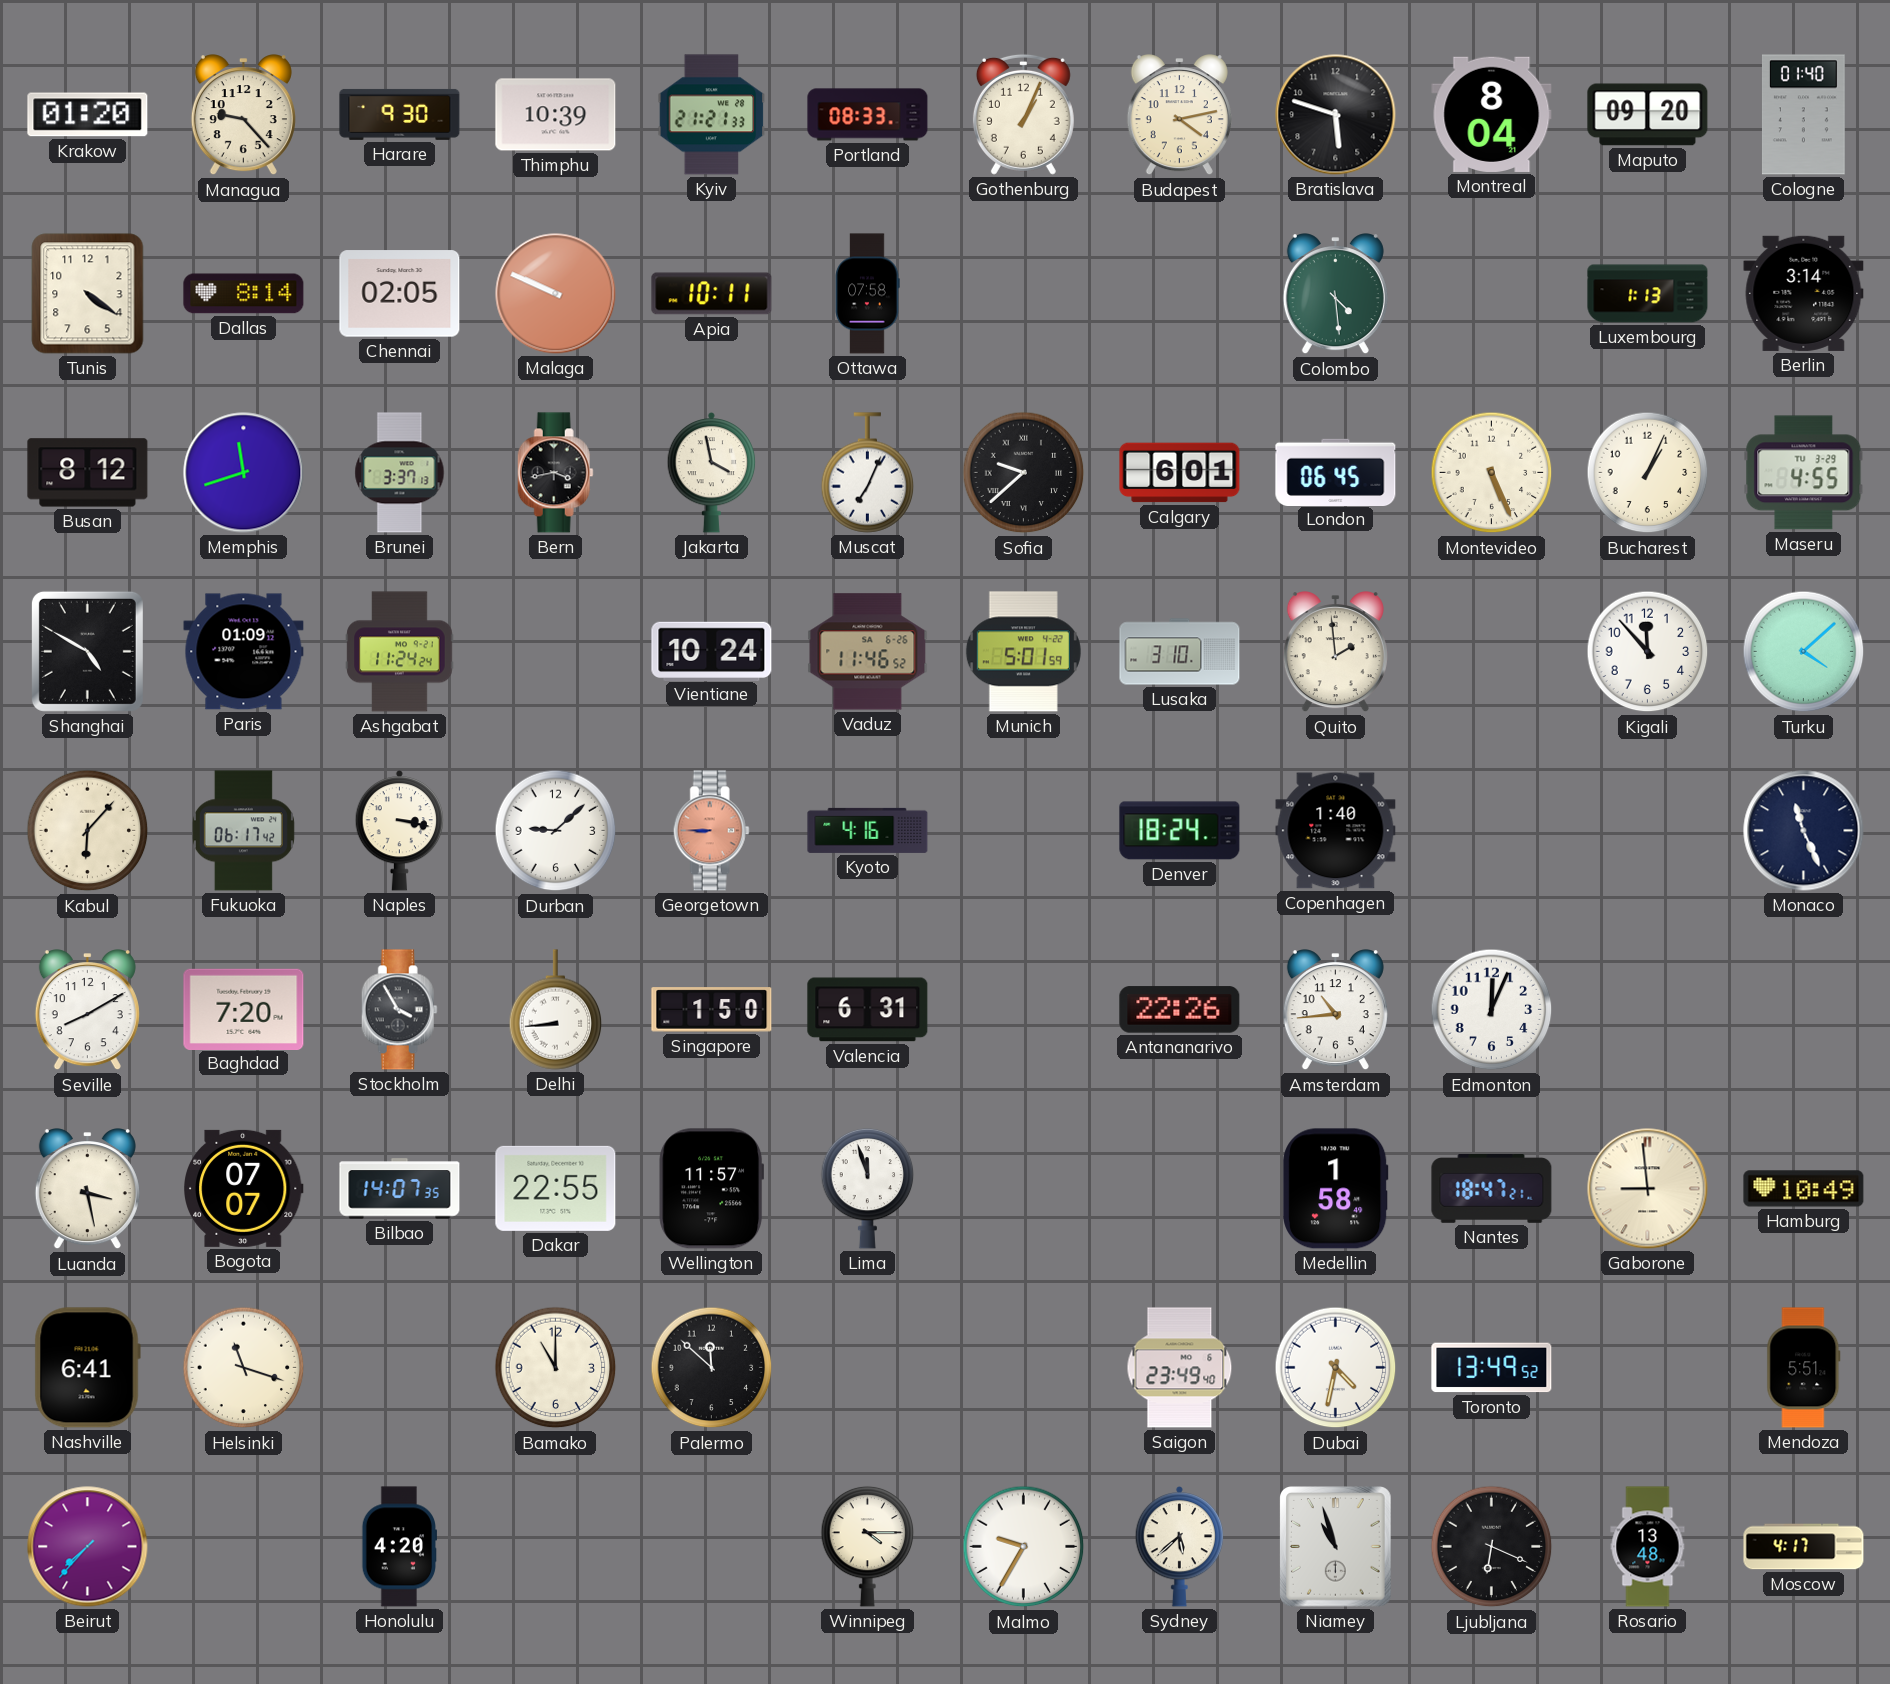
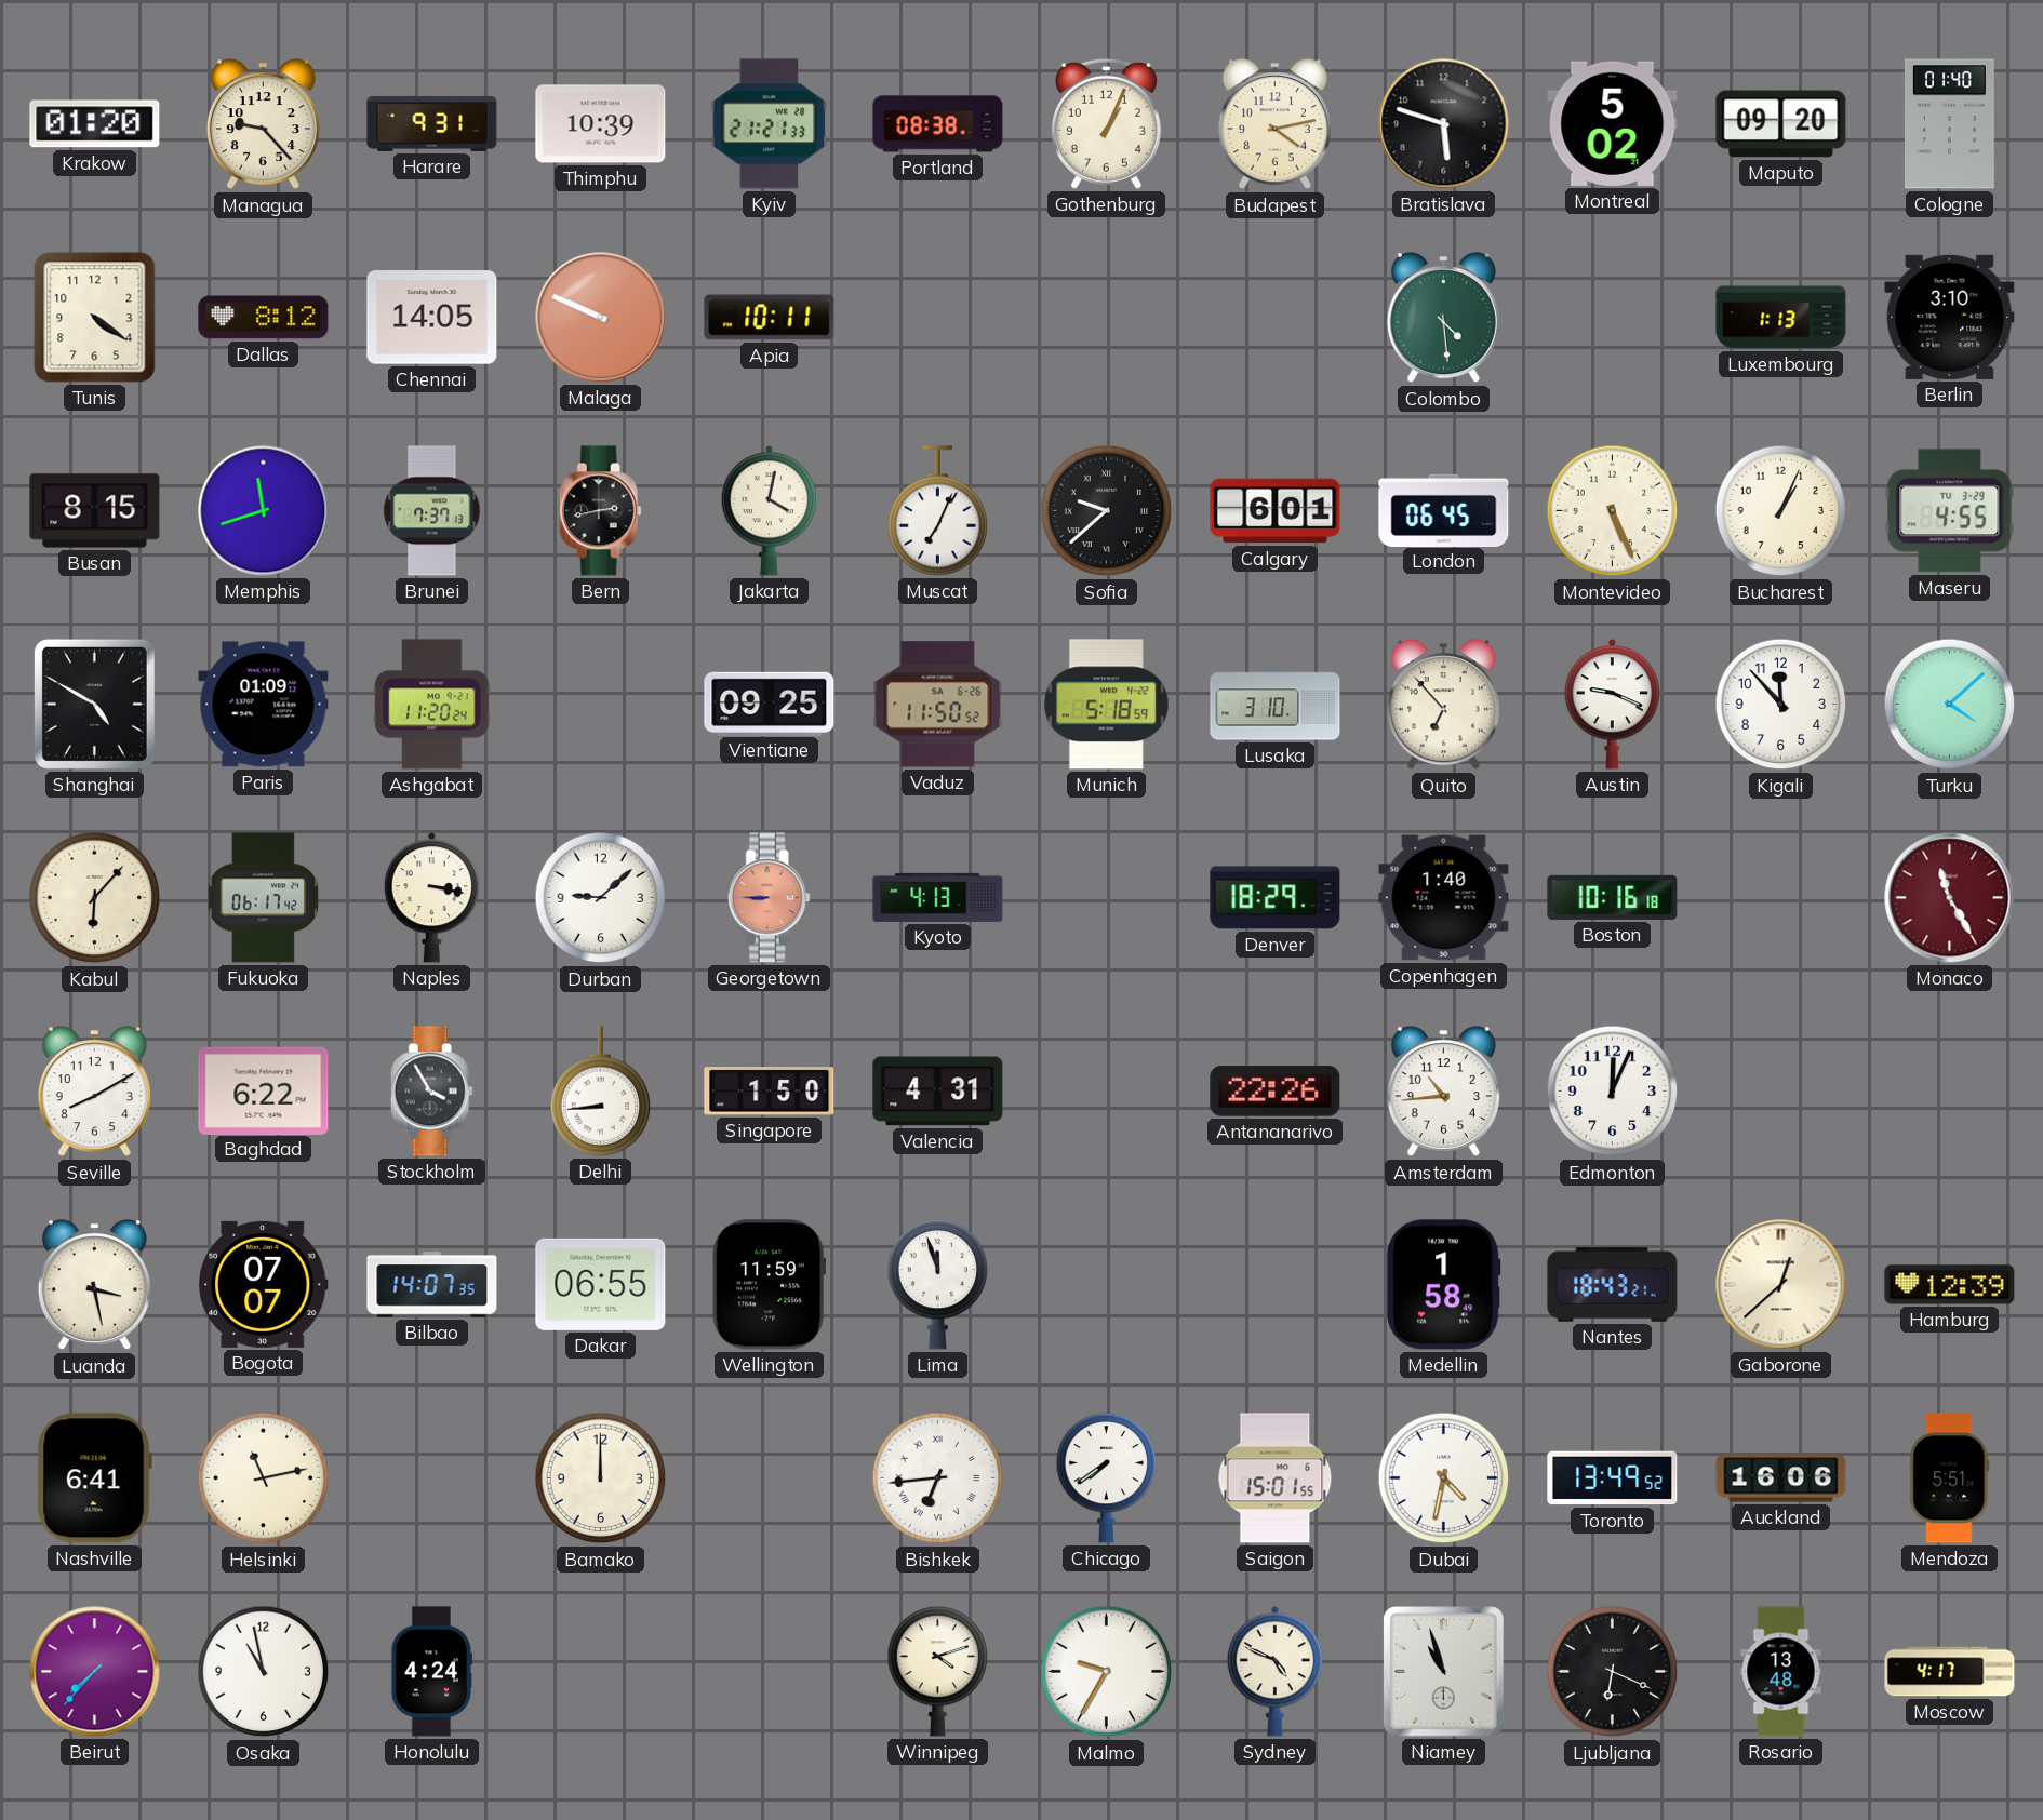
Harare: 9:30 -> 9:31 (432, 123)
Portland: 08:33 -> 08:38 (938, 124)
Montreal: 8:04 -> 5:02 (1613, 123)
Dallas: 8:14 -> 8:12 (264, 318)
Chennai: 02:05 -> 14:05 (432, 318)
Ottawa: 07:58 -> none (867, 294)
Berlin: 3:14 -> 3:10 (1950, 317)
Busan: 8:12 -> 8:15 (95, 511)
Brunei: 3:37 -> 7:37 (432, 511)
Bern: 3:43 -> 2:43 (600, 511)
Jakarta: 3:58 -> 4:02 (770, 510)
Ashgabat: 11:24 -> 11:20 (432, 705)
Vientiane: 10:24 -> 09:25 (770, 704)
Vaduz: 11:46 -> 11:50 (938, 705)
Munich: 5:01 -> 5:18 (1106, 705)
Quito: 1:59 -> 6:53 (1443, 705)
Austin: none -> 9:19 (1613, 704)
Kyoto: 4:16 -> 4:13 (938, 897)
Denver: 18:24 -> 18:29 (1276, 898)
Boston: none -> 10:16 (1613, 897)
Monaco: 11:26 -> 11:25 (1950, 898)
Monaco dial: navy -> burgundy (1950, 898)
Baghdad: 7:20 -> 6:22 (264, 1090)
Valencia: 6:31 -> 4:31 (938, 1092)
Dakar: 22:55 -> 06:55 (601, 1284)
Wellington: 11:57 -> 11:59 (769, 1285)
Nantes: 18:47 -> 18:43 (1613, 1285)
Gaborone: 8:59 -> 12:38 (1781, 1285)
Hamburg: 10:49 -> 12:39 (1950, 1285)
Helsinki: 11:18 -> 11:13 (264, 1478)
Bamako: 11:00 -> 12:00 (601, 1478)
Palermo: 11:52 -> none (712, 1368)
Bishkek: none -> 6:44 (938, 1478)
Chicago: none -> 7:39 (1107, 1477)
Saigon: 23:49 -> 15:01 (1276, 1478)
Auckland: none -> 16:06 (1781, 1478)
Osaka: none -> 10:58 (264, 1672)
Honolulu: 4:20 -> 4:24 (431, 1672)
Winnipeg: 4:15 -> 4:12 (938, 1671)
Sydney: 5:38 -> 4:49 (1276, 1671)
